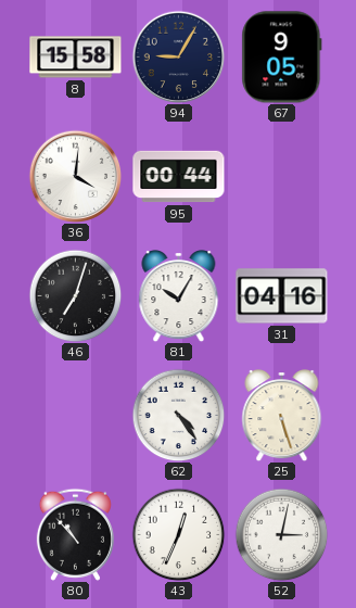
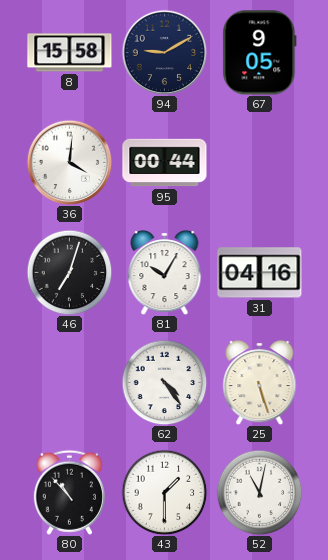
94: 9:05 -> 9:10 (164, 52)
43: 12:34 -> 1:30 (164, 492)
52: 3:02 -> 11:02 (259, 492)
